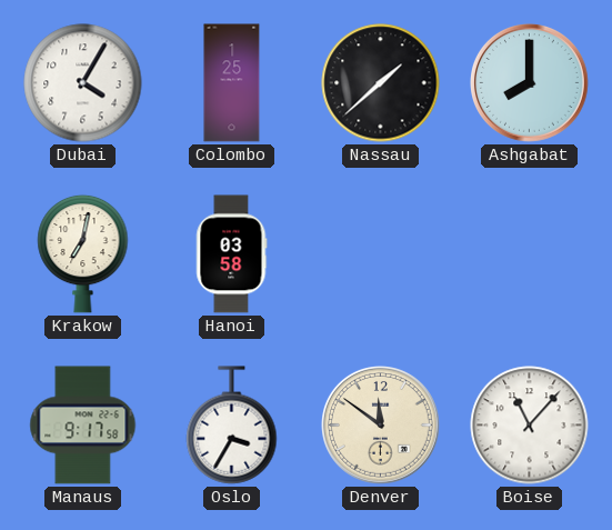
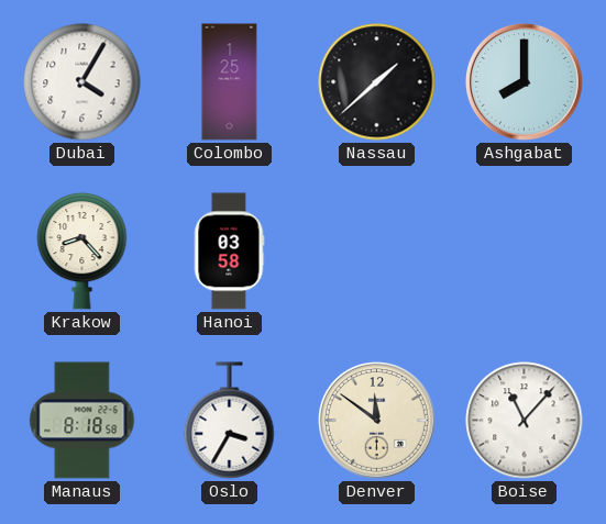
Krakow: 7:02 -> 8:23 (82, 250)
Manaus: 9:17 -> 8:18 (82, 421)
